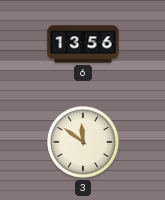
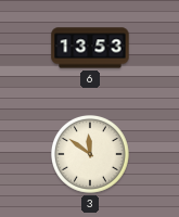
6: 13:56 -> 13:53 (90, 48)
